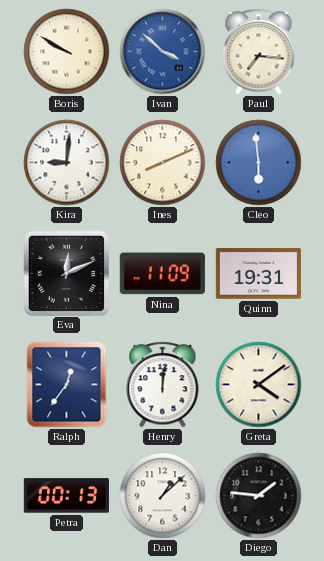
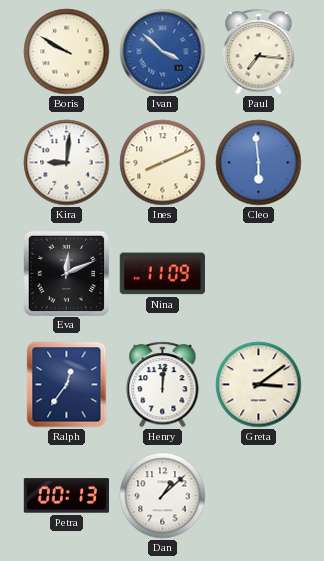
Quinn: 19:31 -> none (258, 274)
Greta: 4:09 -> 3:09 (259, 385)
Diego: 1:46 -> none (259, 496)
